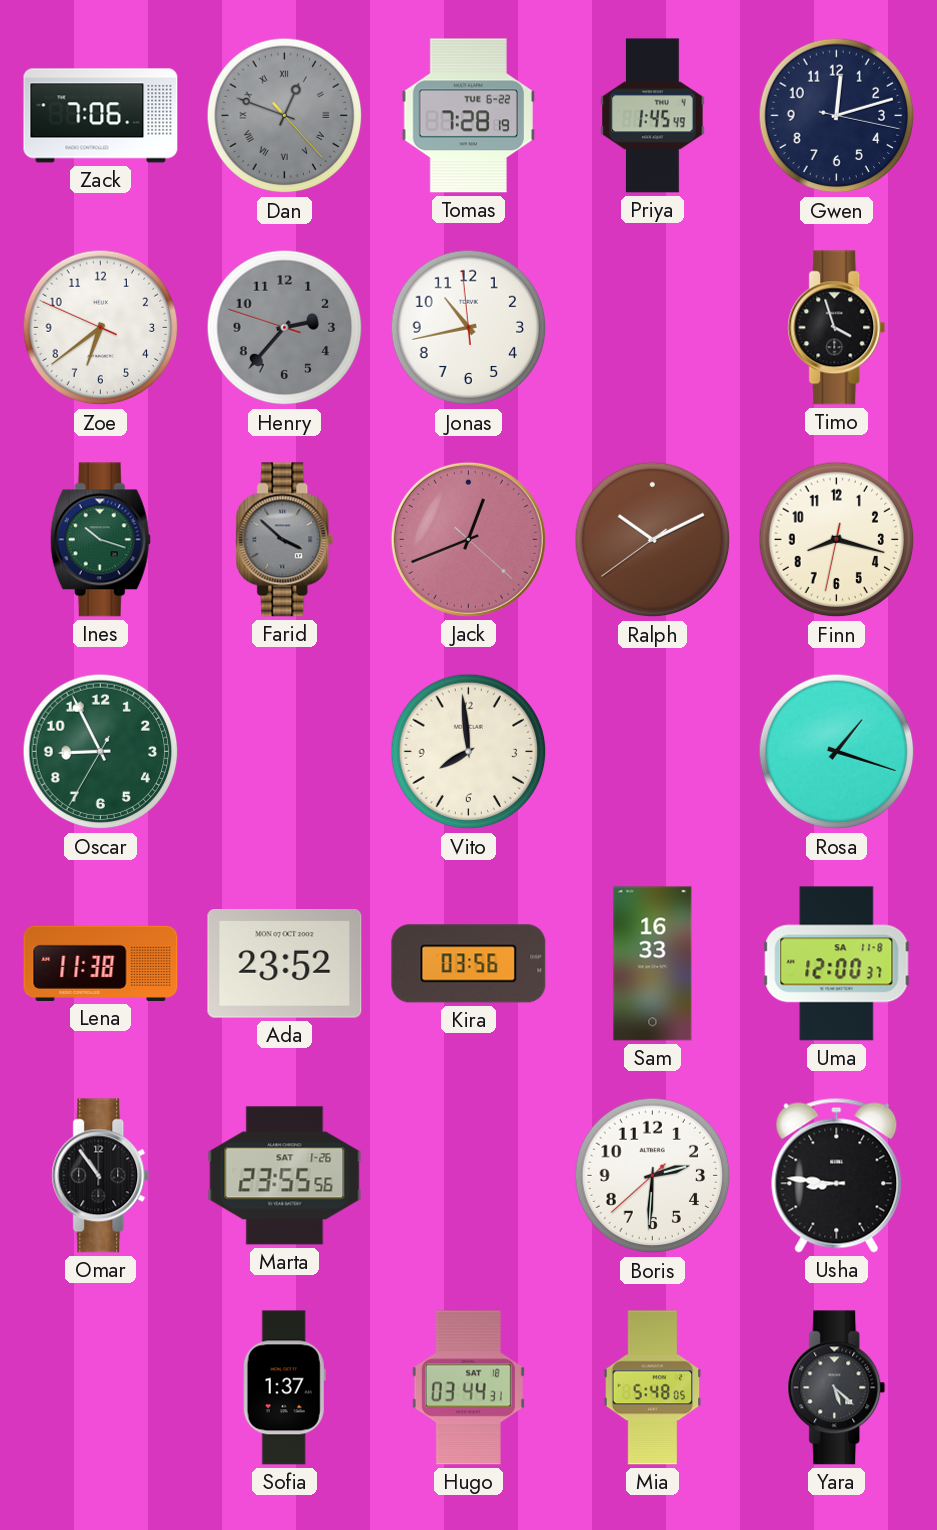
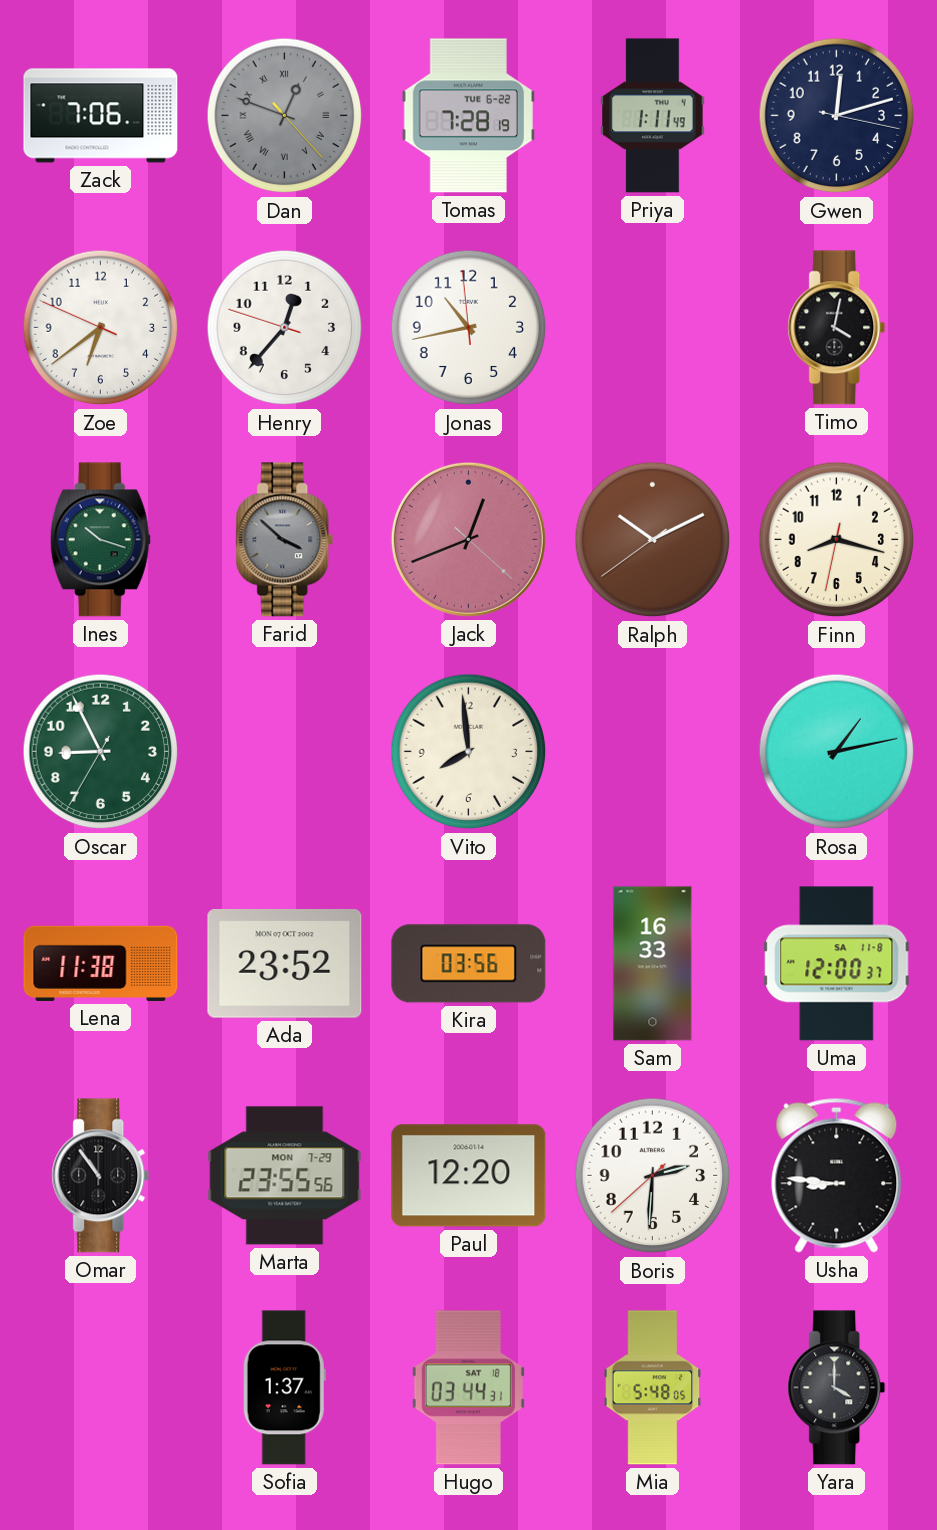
Priya: 1:45 -> 1:11 (653, 116)
Henry: 2:36 -> 12:36 (285, 328)
Henry dial: grey -> white (285, 328)
Timo: 3:57 -> 4:02 (837, 328)
Rosa: 1:18 -> 1:13 (837, 752)
Marta date: SAT 1-26 -> MON 7-29 (285, 1176)
Paul: none -> 12:20 (469, 1176)
Yara: 5:22 -> 4:00 (837, 1388)
